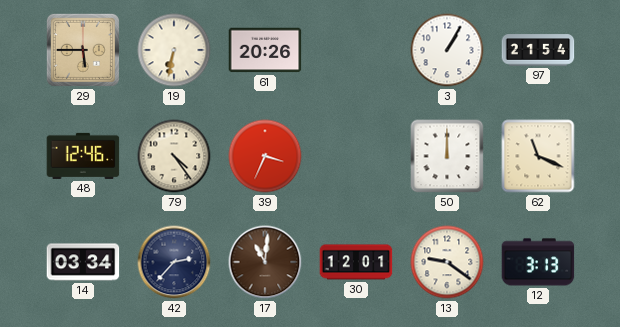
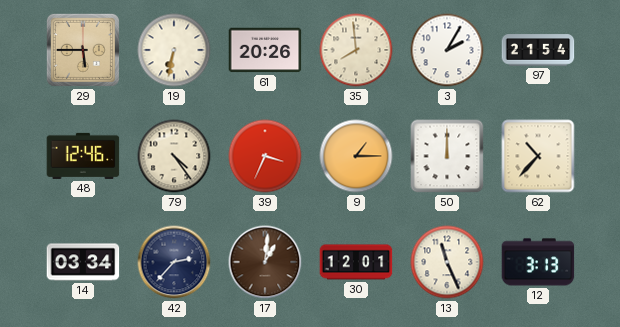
35: none -> 7:59 (356, 50)
3: 1:05 -> 2:05 (447, 50)
9: none -> 1:15 (356, 156)
62: 11:19 -> 10:37 (538, 156)
17: 11:01 -> 1:01 (265, 262)
13: 9:21 -> 11:26 (447, 262)
